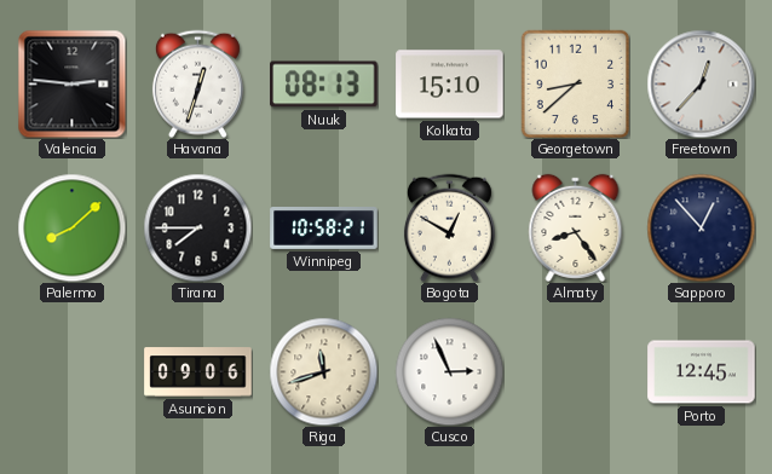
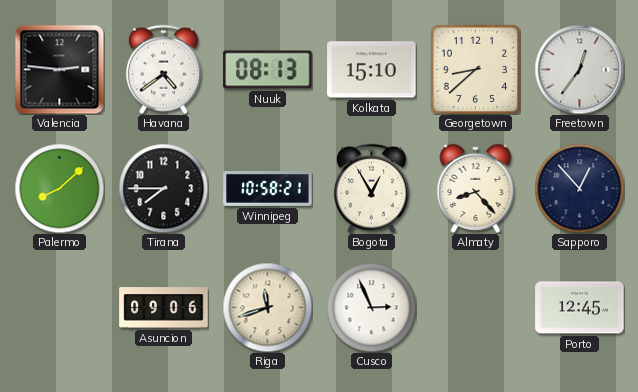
Havana: 12:33 -> 4:39 (163, 69)
Freetown: 12:37 -> 12:36 (579, 69)
Bogota: 12:50 -> 12:55 (371, 188)
Almaty: 8:24 -> 8:23 (476, 188)
